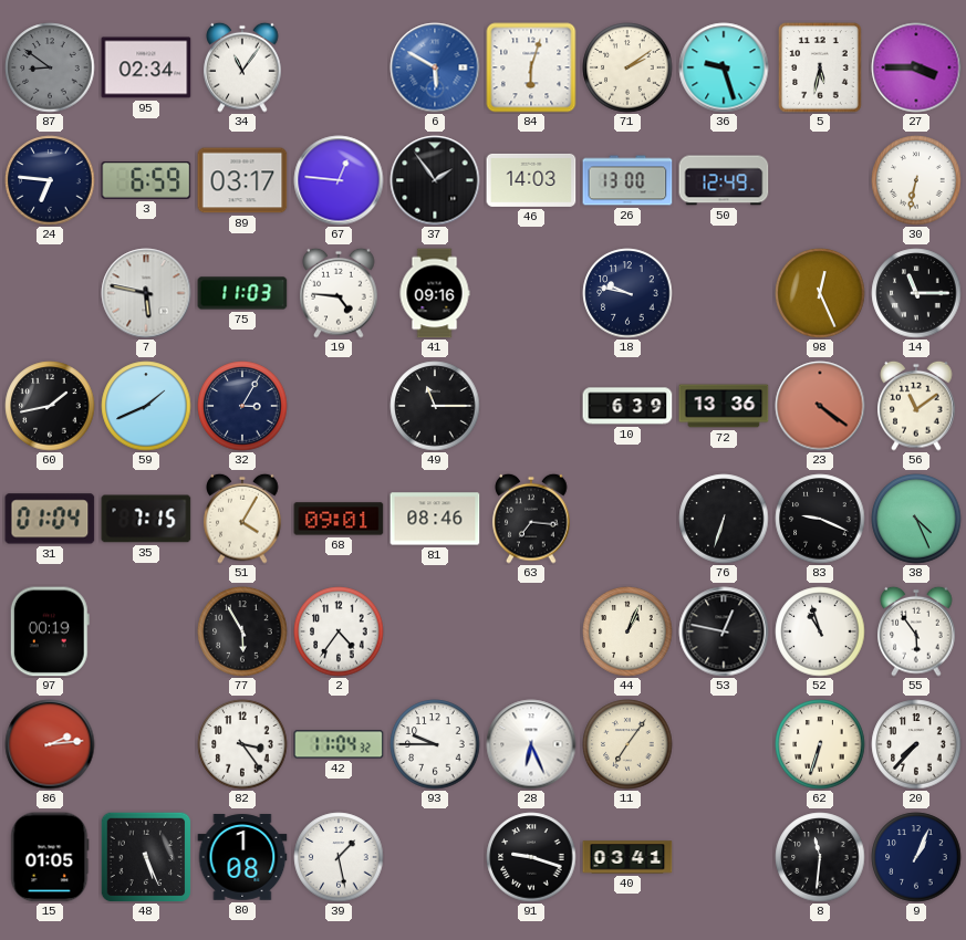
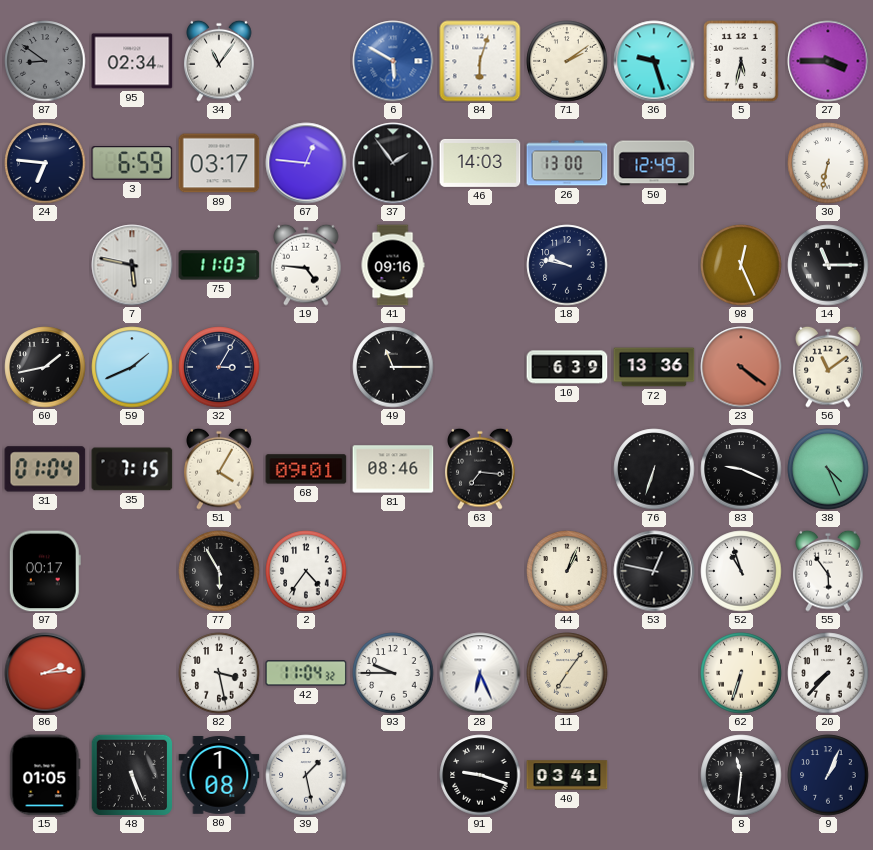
97: 00:19 -> 00:17 (45, 571)
82: 3:24 -> 3:28 (219, 673)
